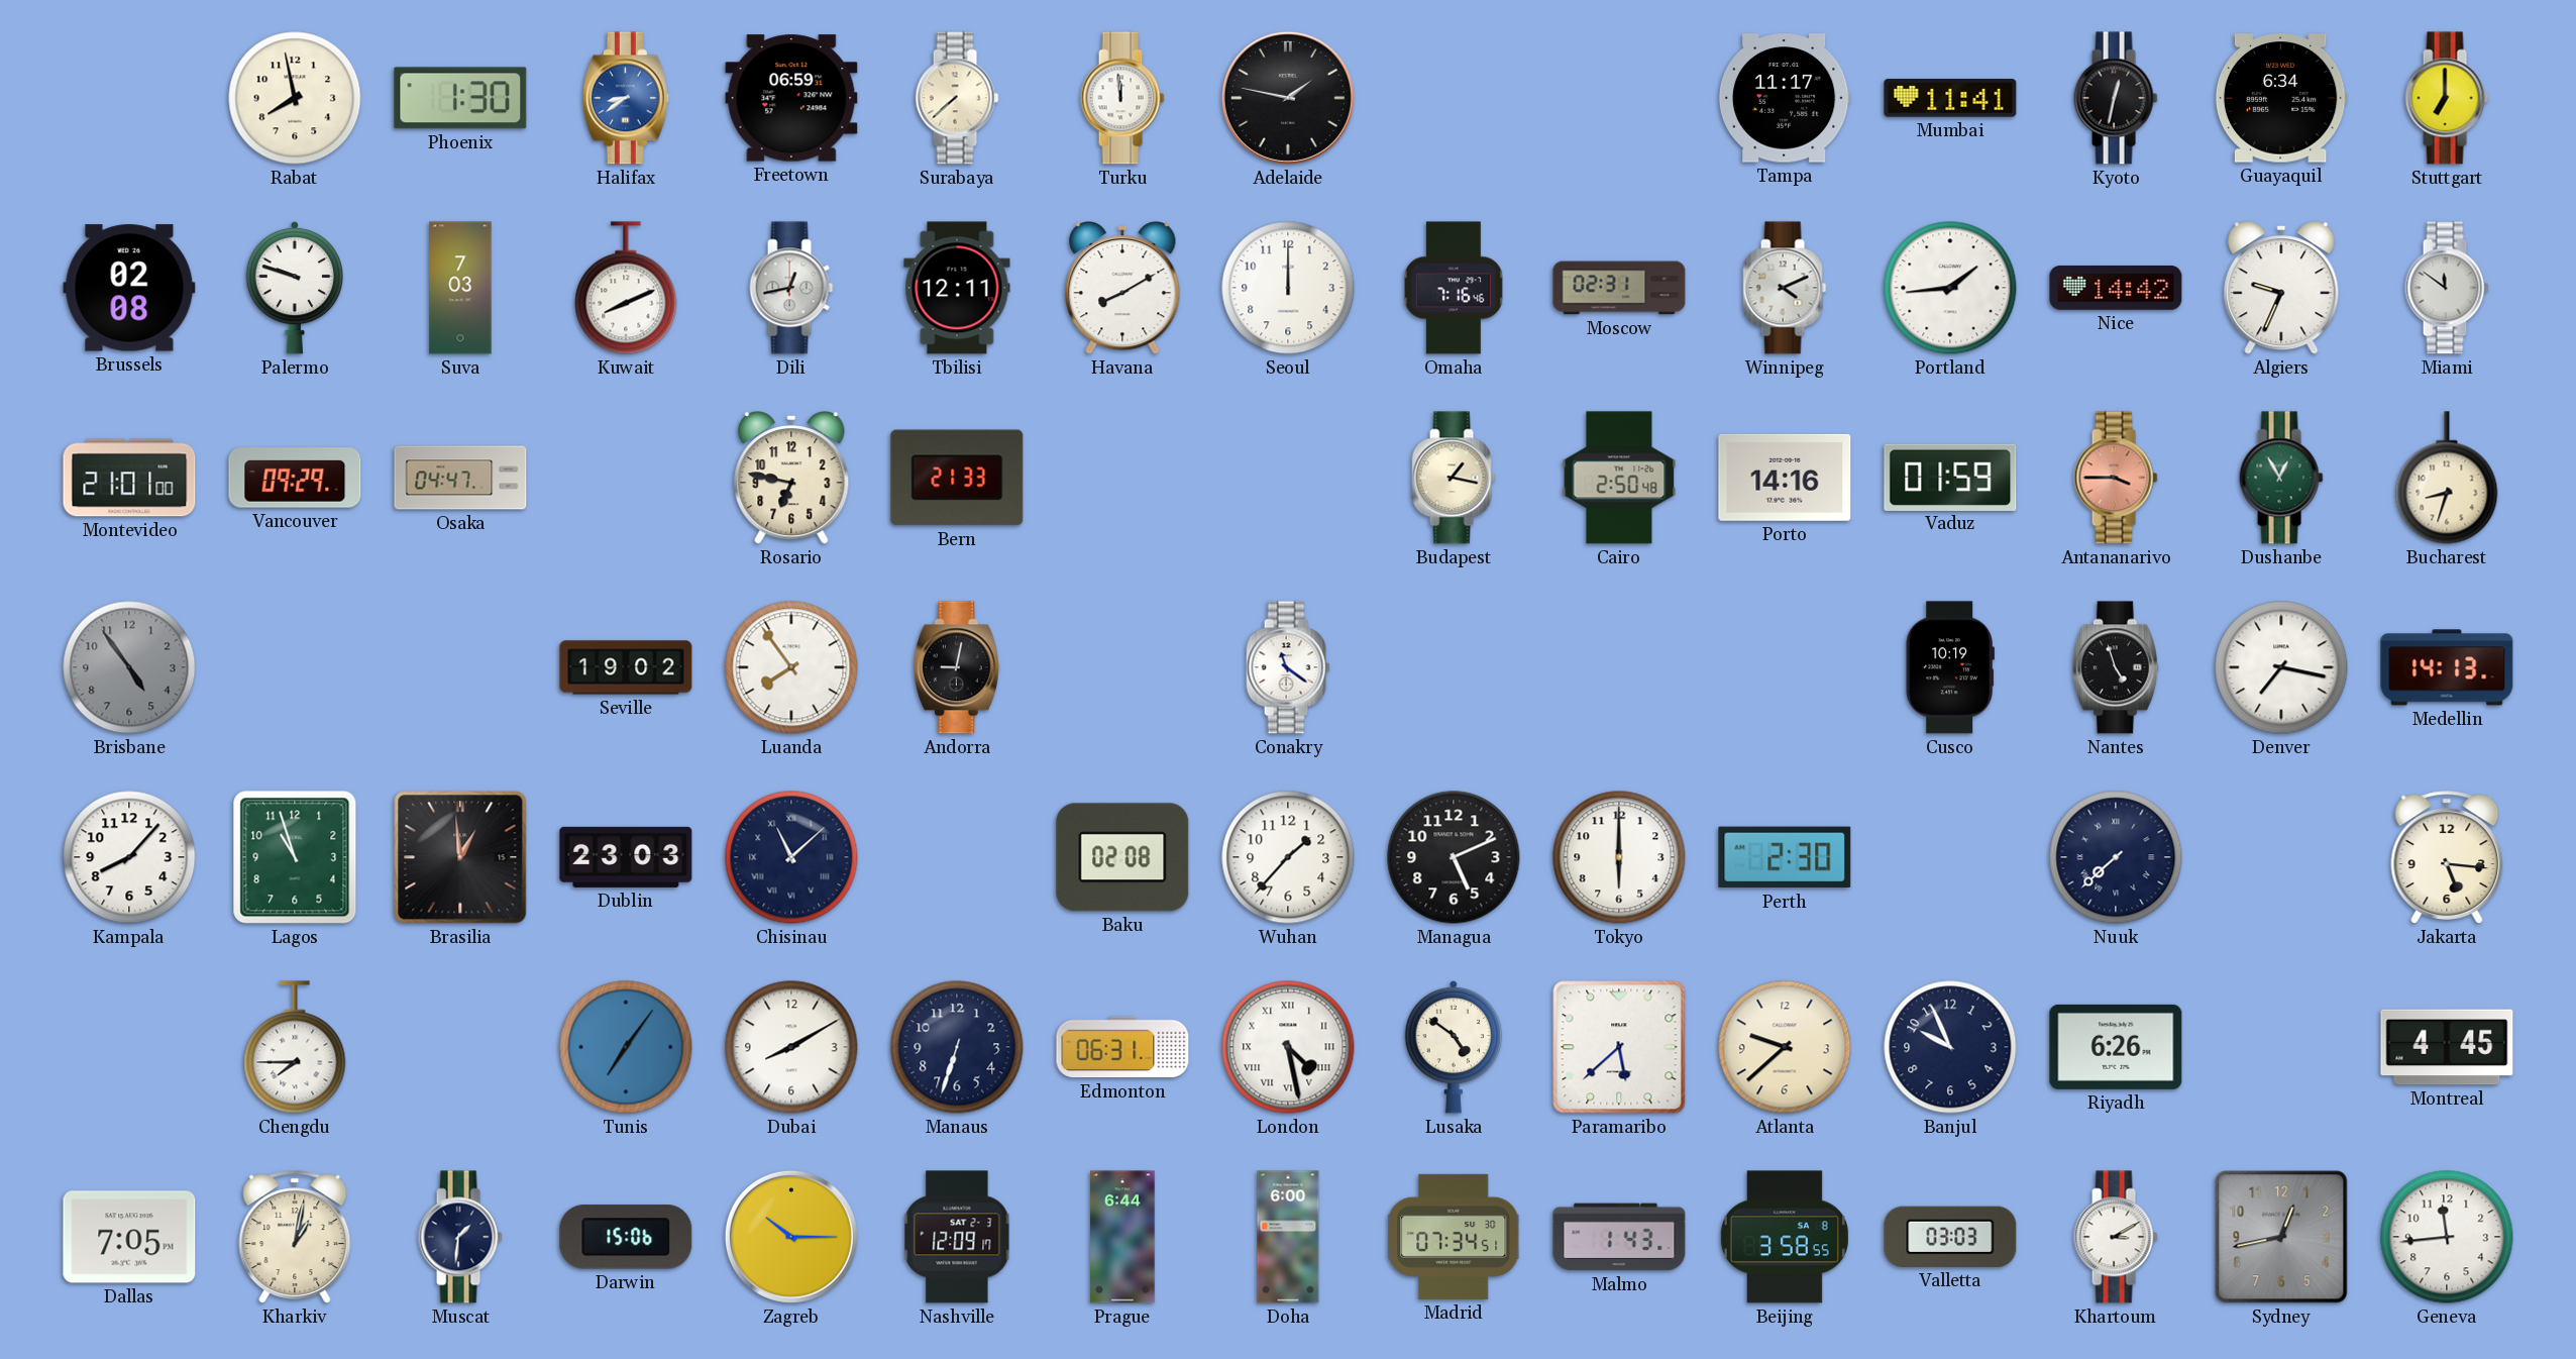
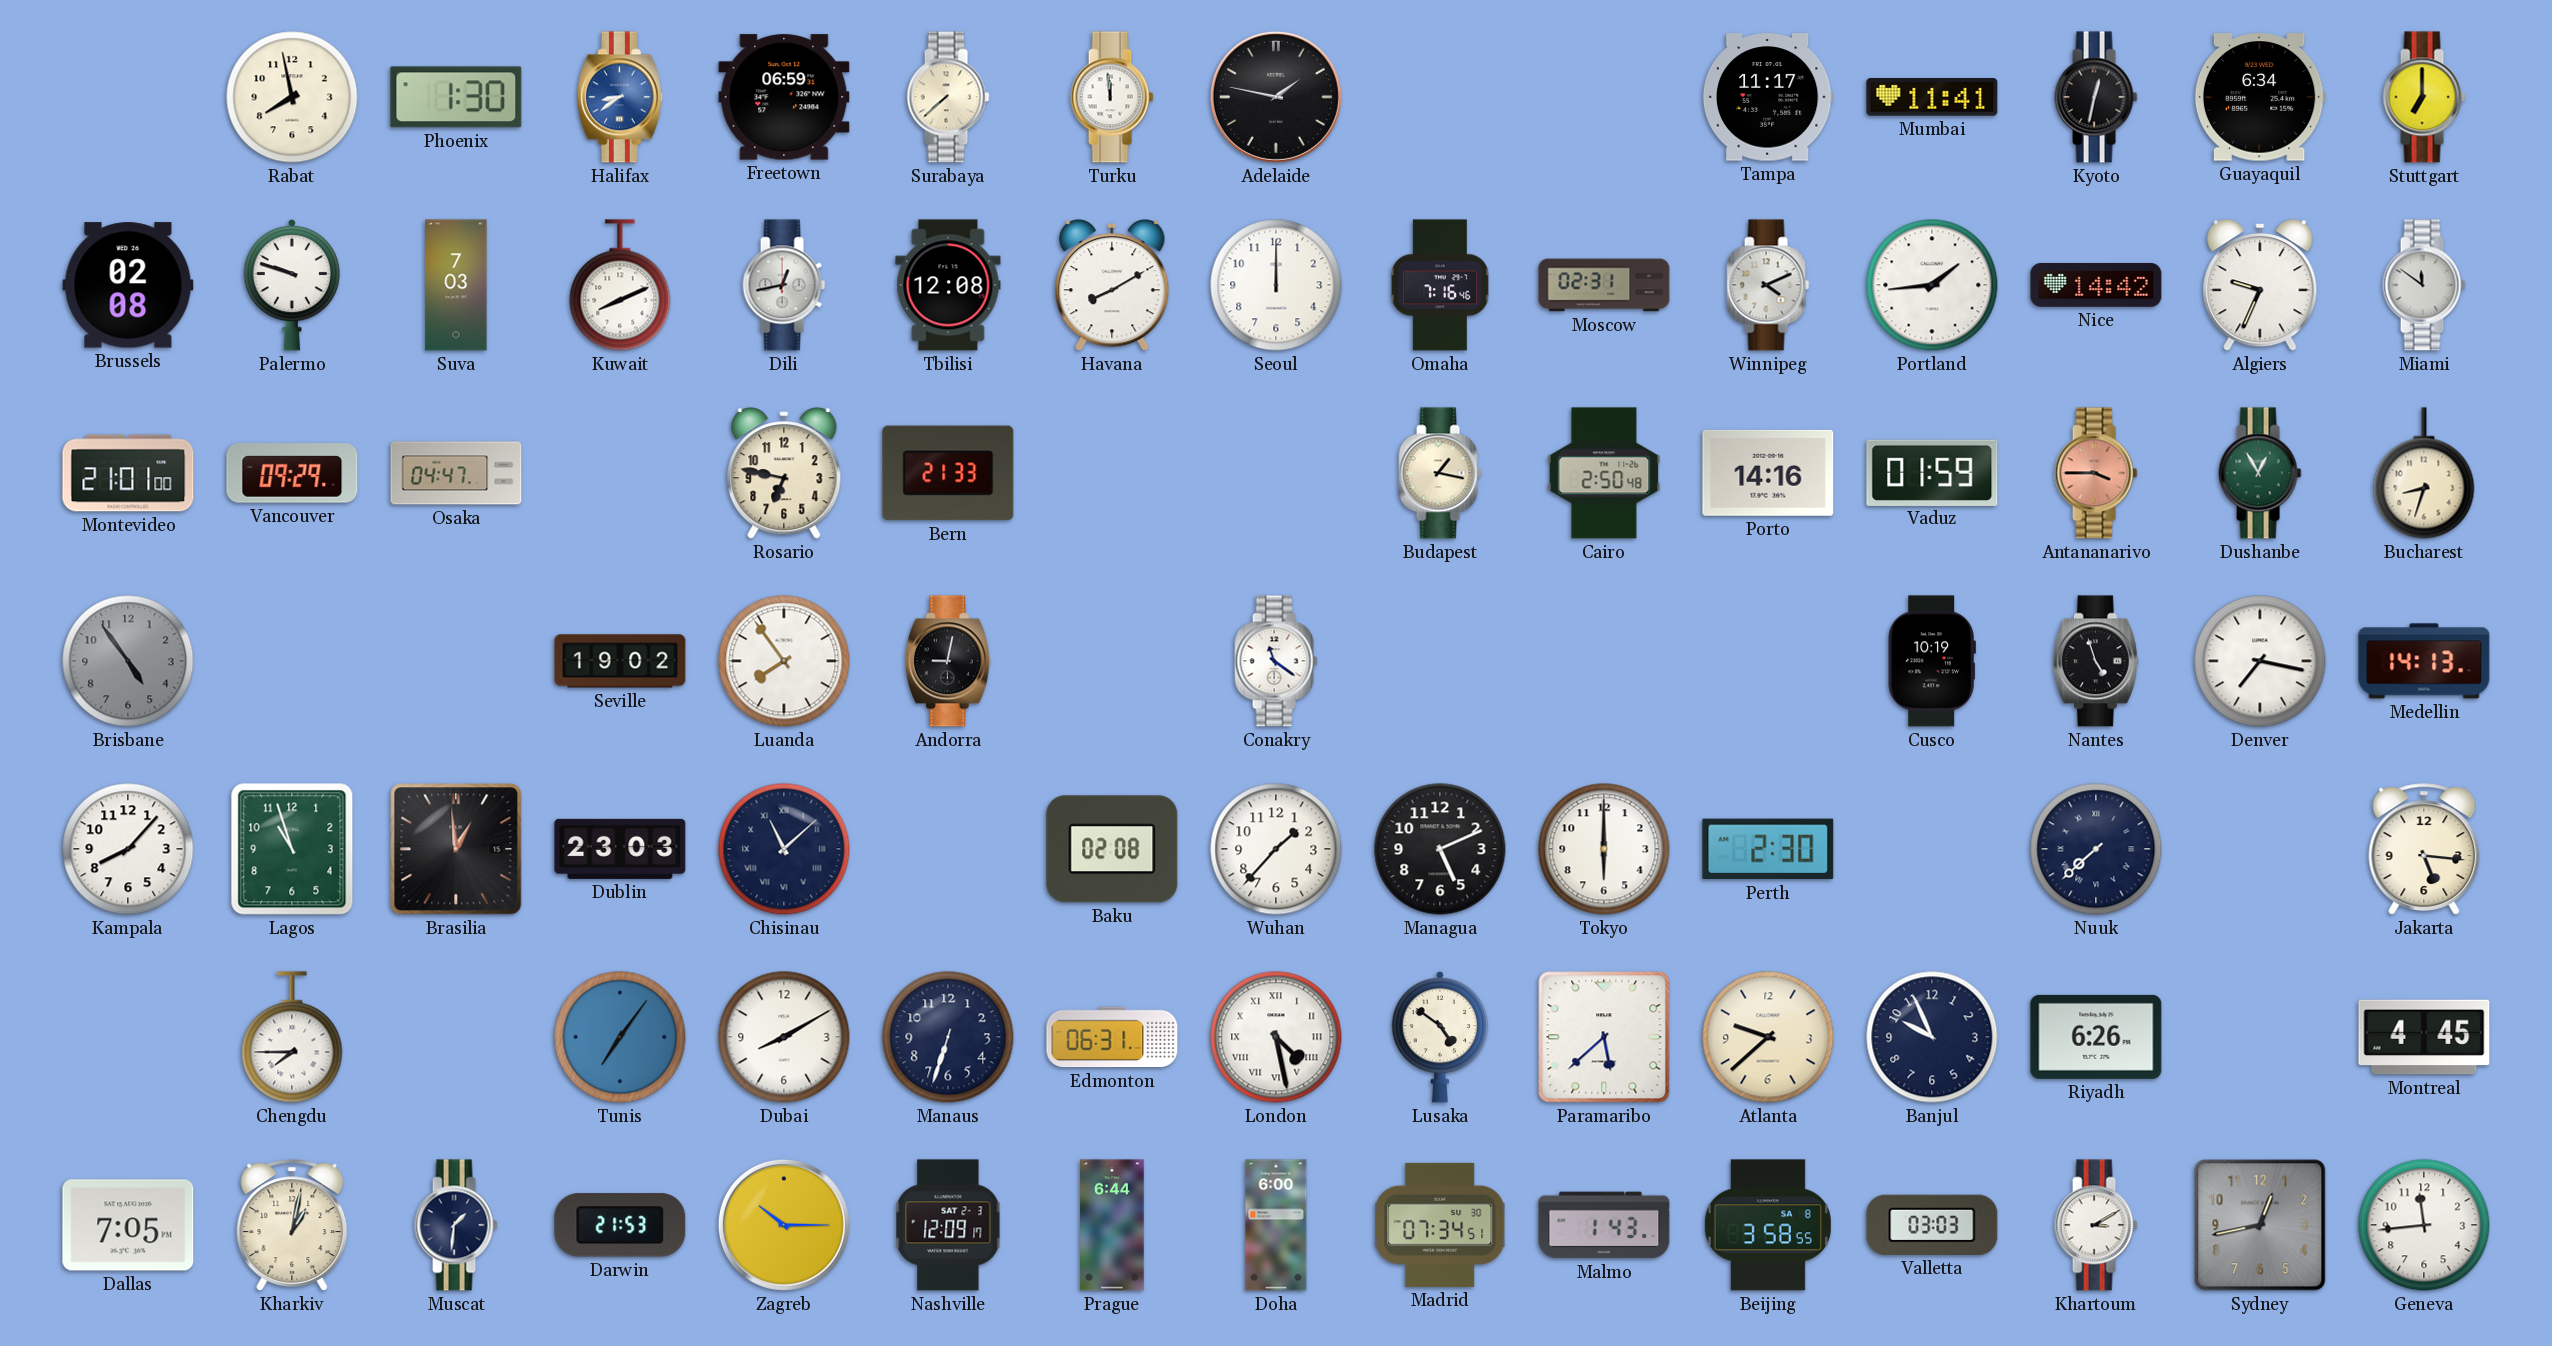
Tbilisi: 12:11 -> 12:08 (948, 285)
Darwin: 15:06 -> 21:53 (620, 1225)
